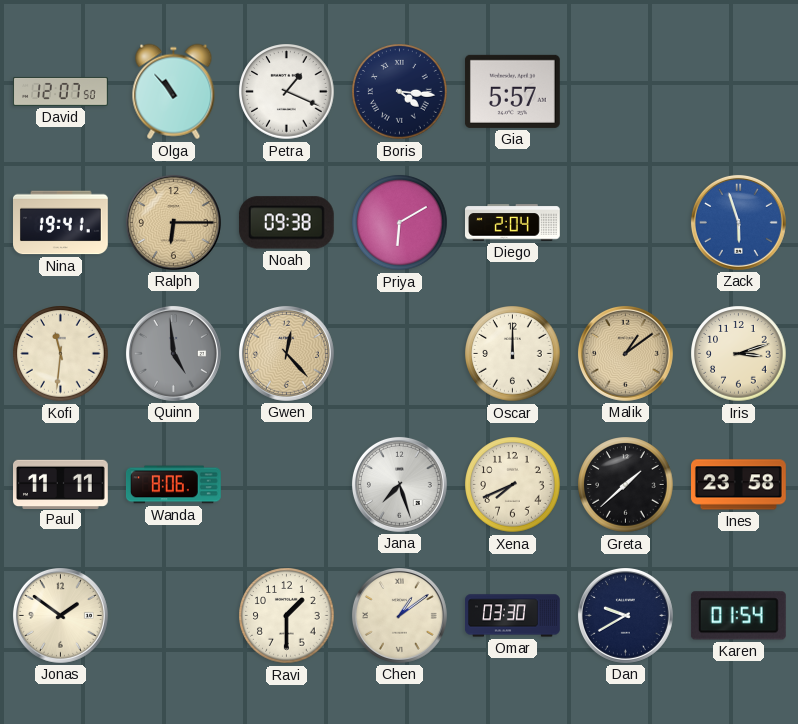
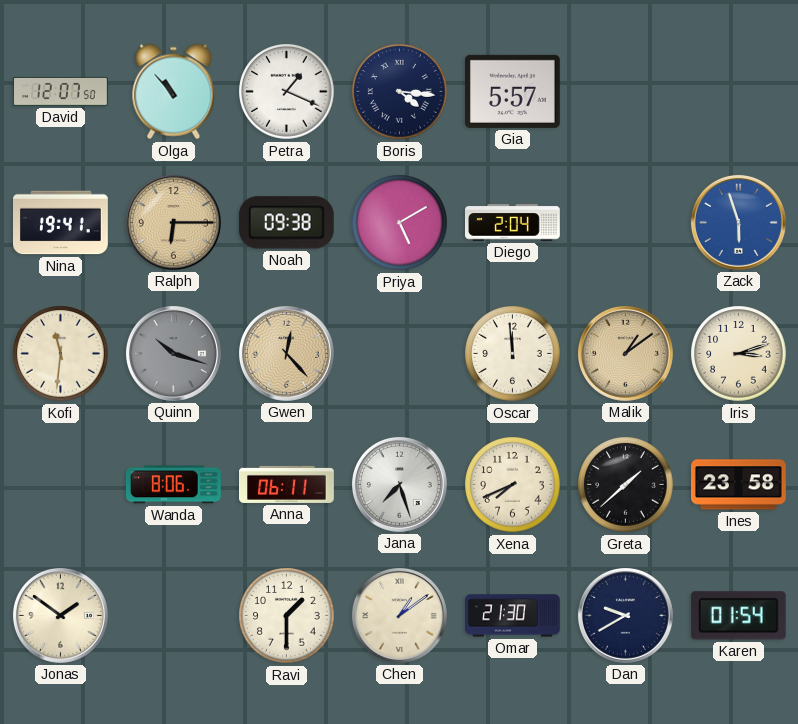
Priya: 6:10 -> 5:10 (400, 223)
Quinn: 4:59 -> 10:18 (173, 353)
Oscar: 12:00 -> 11:59 (513, 354)
Paul: 11:11 -> none (61, 484)
Anna: none -> 06:11 (287, 484)
Omar: 03:30 -> 21:30 (513, 616)
